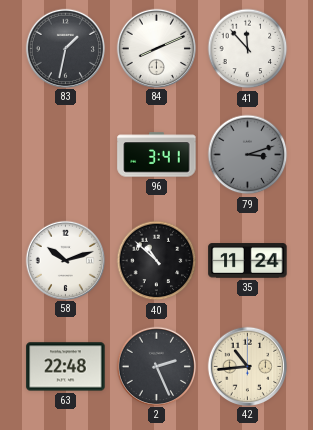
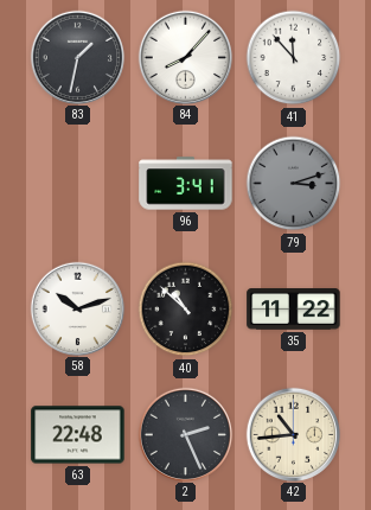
84: 8:11 -> 8:07 (185, 57)
35: 11:24 -> 11:22 (294, 310)
